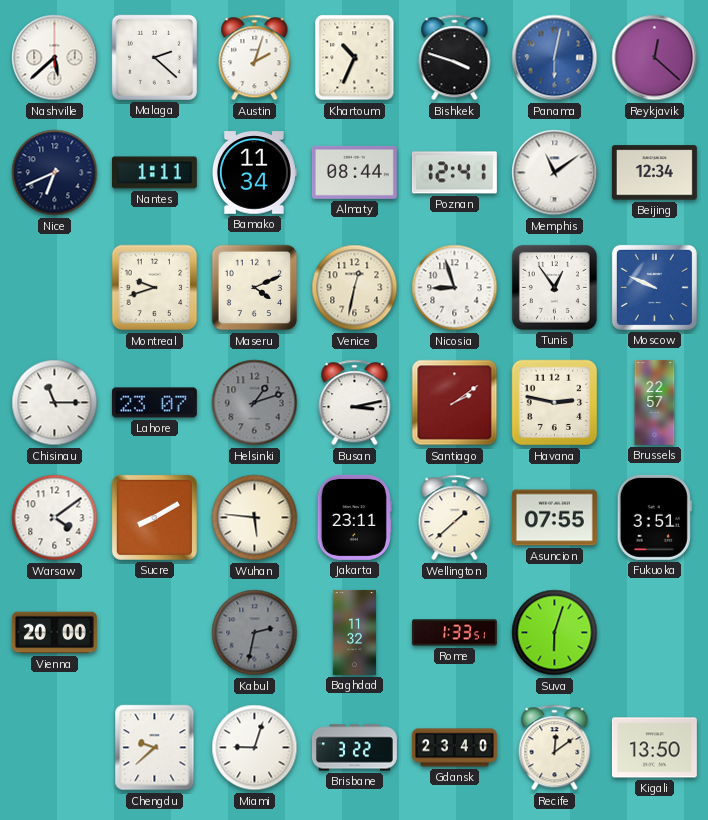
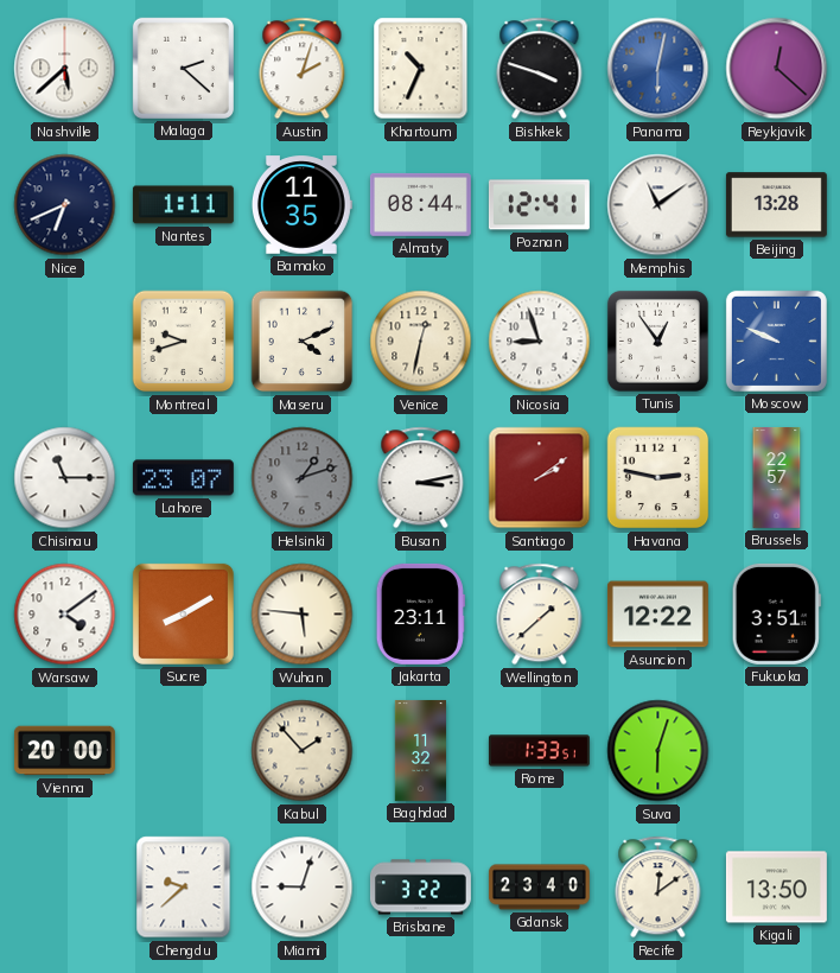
Bamako: 11:34 -> 11:35 (301, 205)
Beijing: 12:34 -> 13:28 (776, 205)
Asuncion: 07:55 -> 12:22 (657, 615)
Kabul: 2:32 -> 1:53 (303, 751)
Kabul dial: grey -> cream (303, 751)
